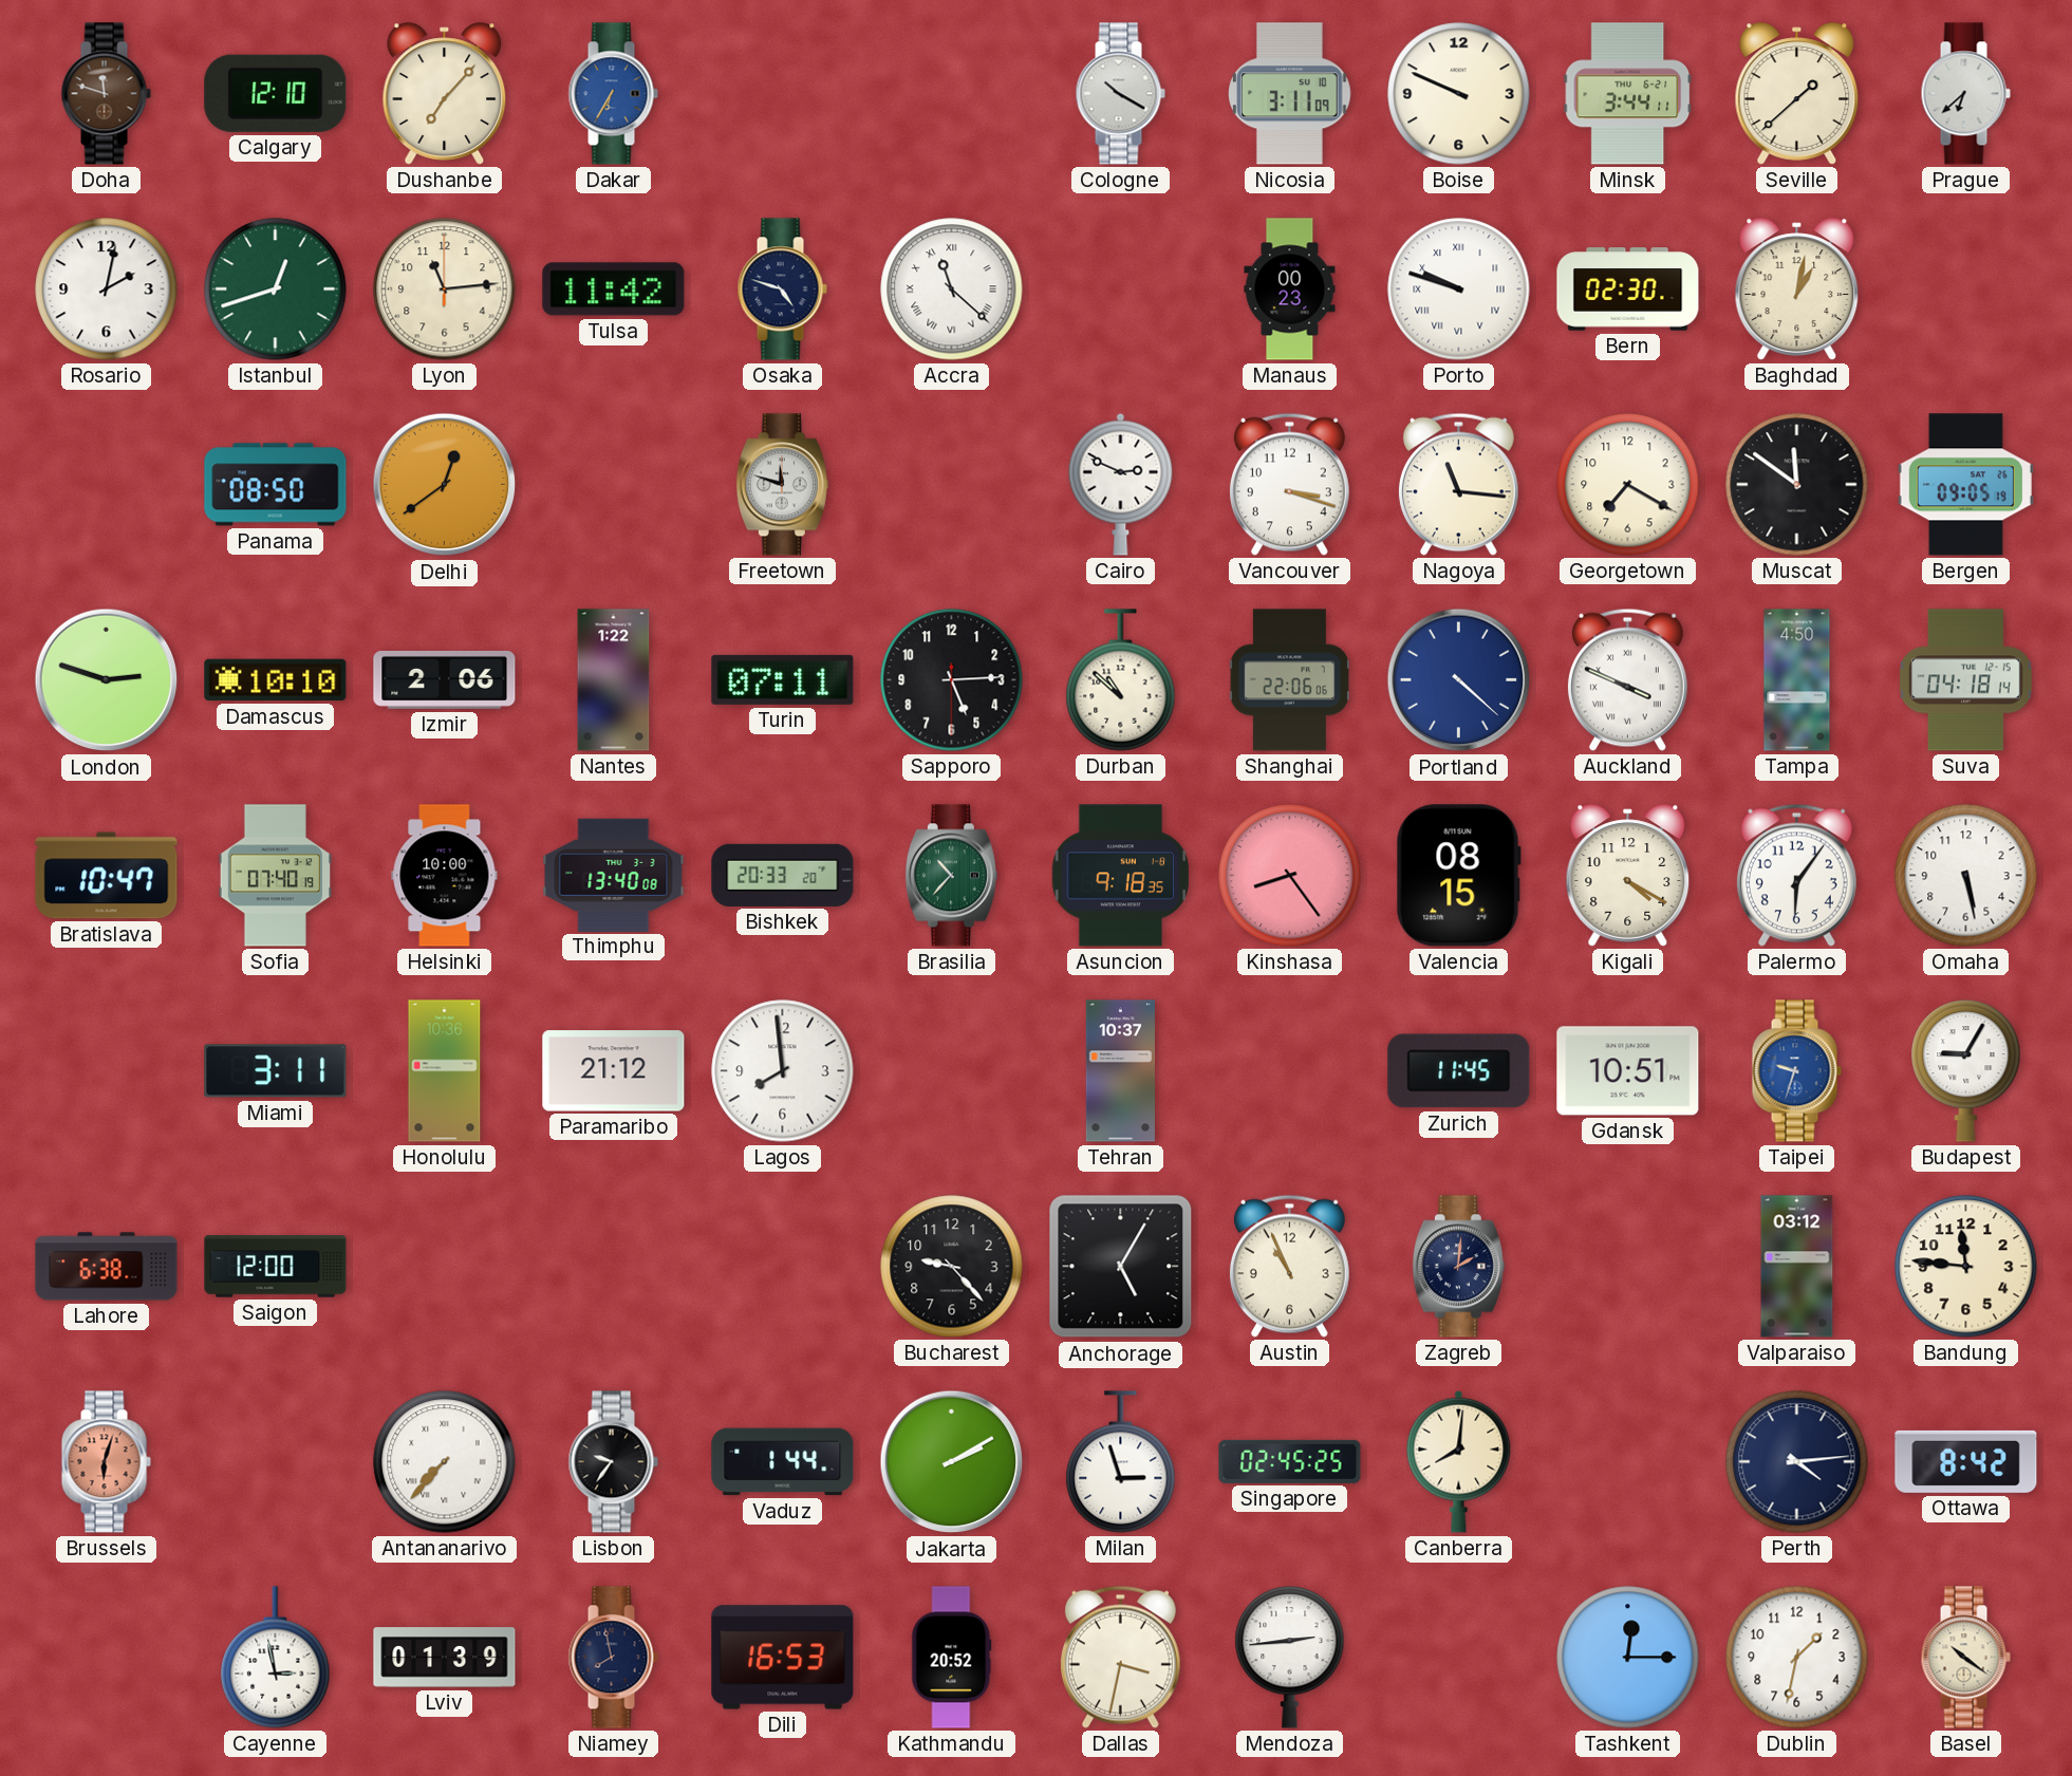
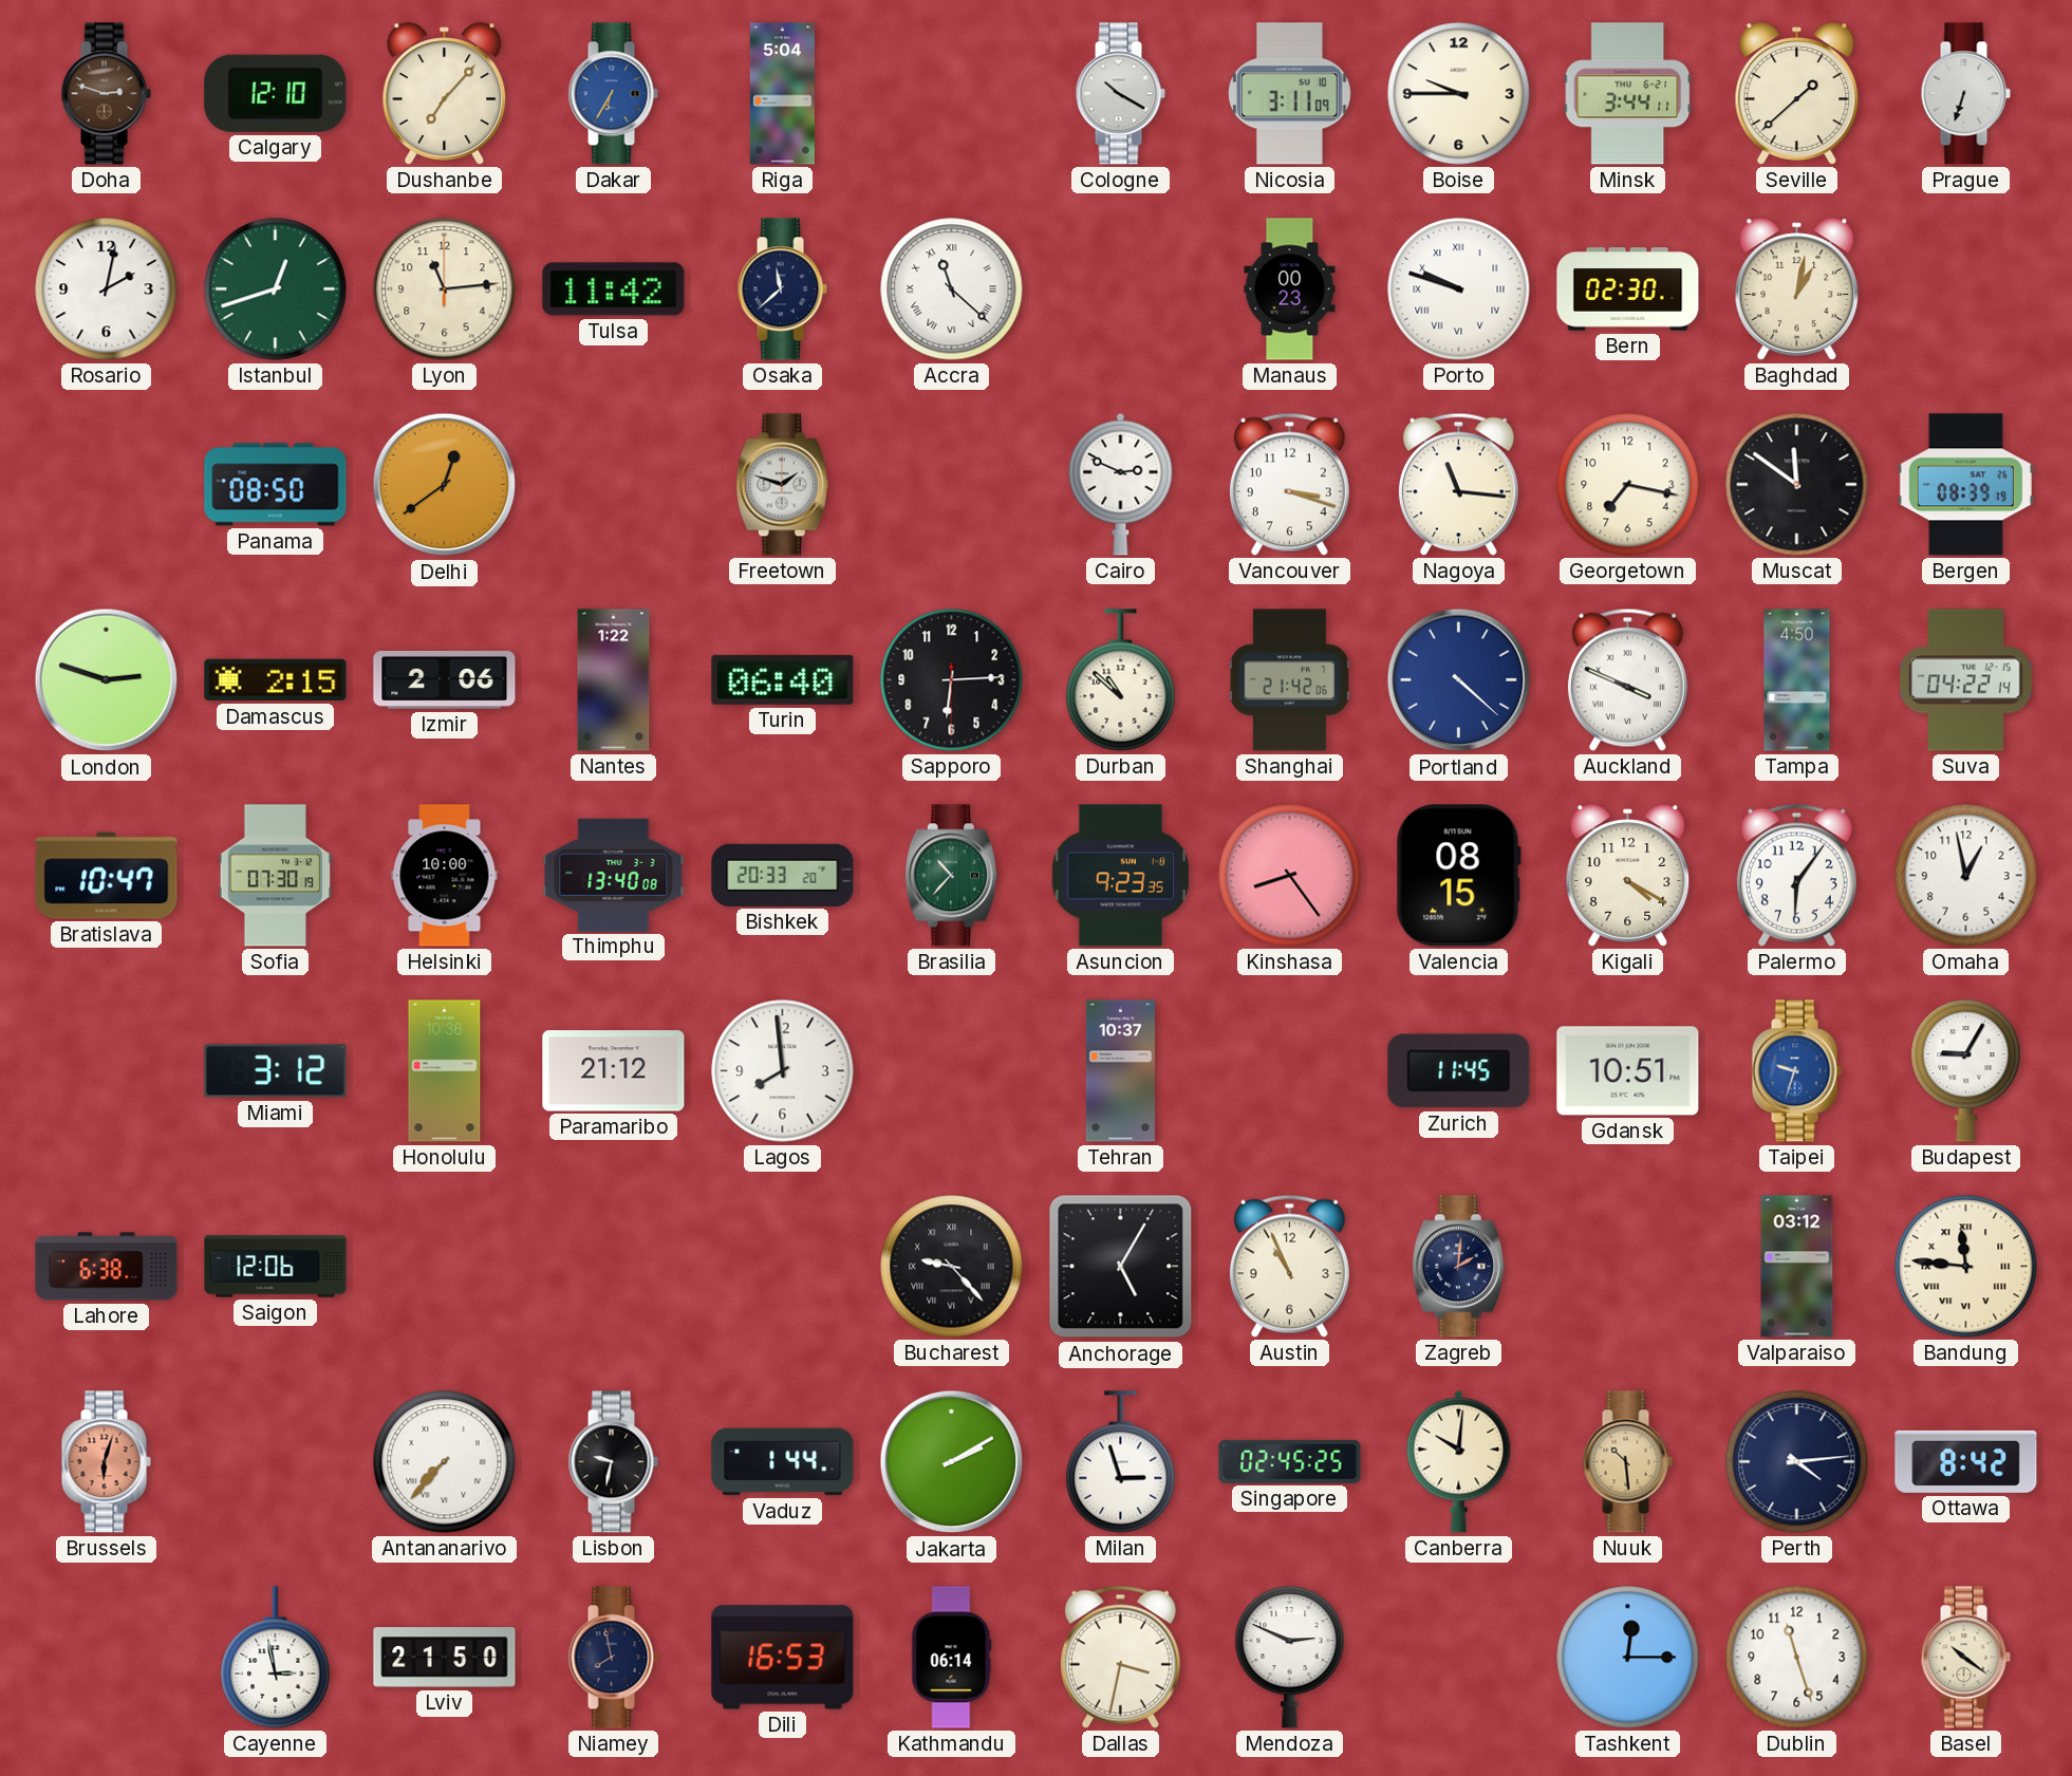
Doha: 11:48 -> 2:48 (106, 94)
Riga: none -> 5:04 (782, 94)
Boise: 9:49 -> 9:45 (1459, 94)
Prague: 6:38 -> 6:33 (1965, 94)
Osaka: 4:48 -> 11:38 (782, 289)
Freetown: 11:48 -> 1:48 (782, 485)
Georgetown: 7:20 -> 7:17 (1628, 485)
Bergen: 09:05 -> 08:39 (1965, 485)
Damascus: 10:10 -> 2:15 (276, 680)
Turin: 07:11 -> 06:40 (783, 679)
Sapporo: 5:14 -> 6:14 (952, 680)
Shanghai: 22:06 -> 21:42 (1289, 680)
Suva: 04:18 -> 04:22 (1965, 680)
Sofia: 07:40 -> 07:30 (275, 876)
Asuncion: 9:18 -> 9:23 (1120, 876)
Omaha: 5:28 -> 12:58 (1966, 876)
Miami: 3:11 -> 3:12 (276, 1071)
Saigon: 12:00 -> 12:06 (276, 1267)
Bucharest numerals: Arabic -> Roman (952, 1267)
Bandung numerals: Arabic -> Roman (1966, 1267)
Lisbon: 9:36 -> 9:32 (613, 1462)
Canberra: 8:01 -> 10:01 (1459, 1461)
Nuuk: none -> 10:29 (1627, 1462)
Lviv: 01:39 -> 21:50 (445, 1658)
Kathmandu: 20:52 -> 06:14 (952, 1658)
Mendoza: 2:44 -> 2:49 (1290, 1658)
Dublin: 1:32 -> 11:27 (1797, 1658)
